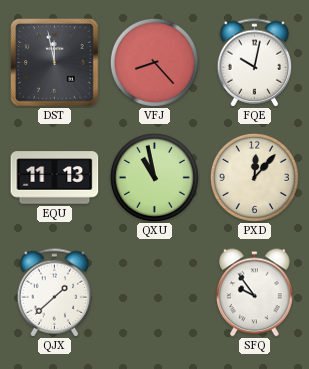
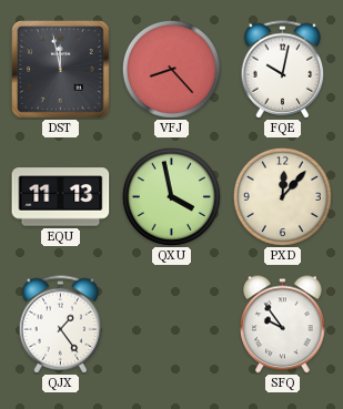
QXU: 10:58 -> 3:58 (171, 196)
QJX: 1:38 -> 1:24 (61, 325)
